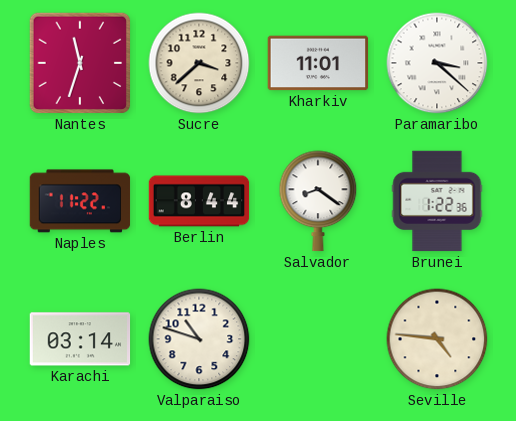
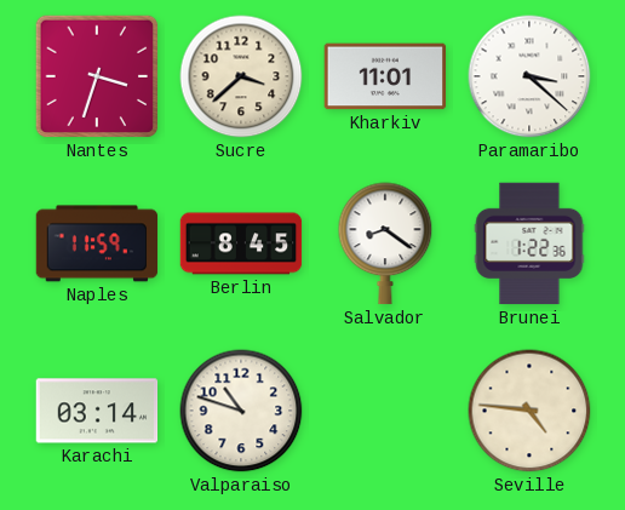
Nantes: 11:33 -> 3:33 (97, 76)
Naples: 11:22 -> 11:59 (97, 243)
Berlin: 8:44 -> 8:45 (241, 243)
